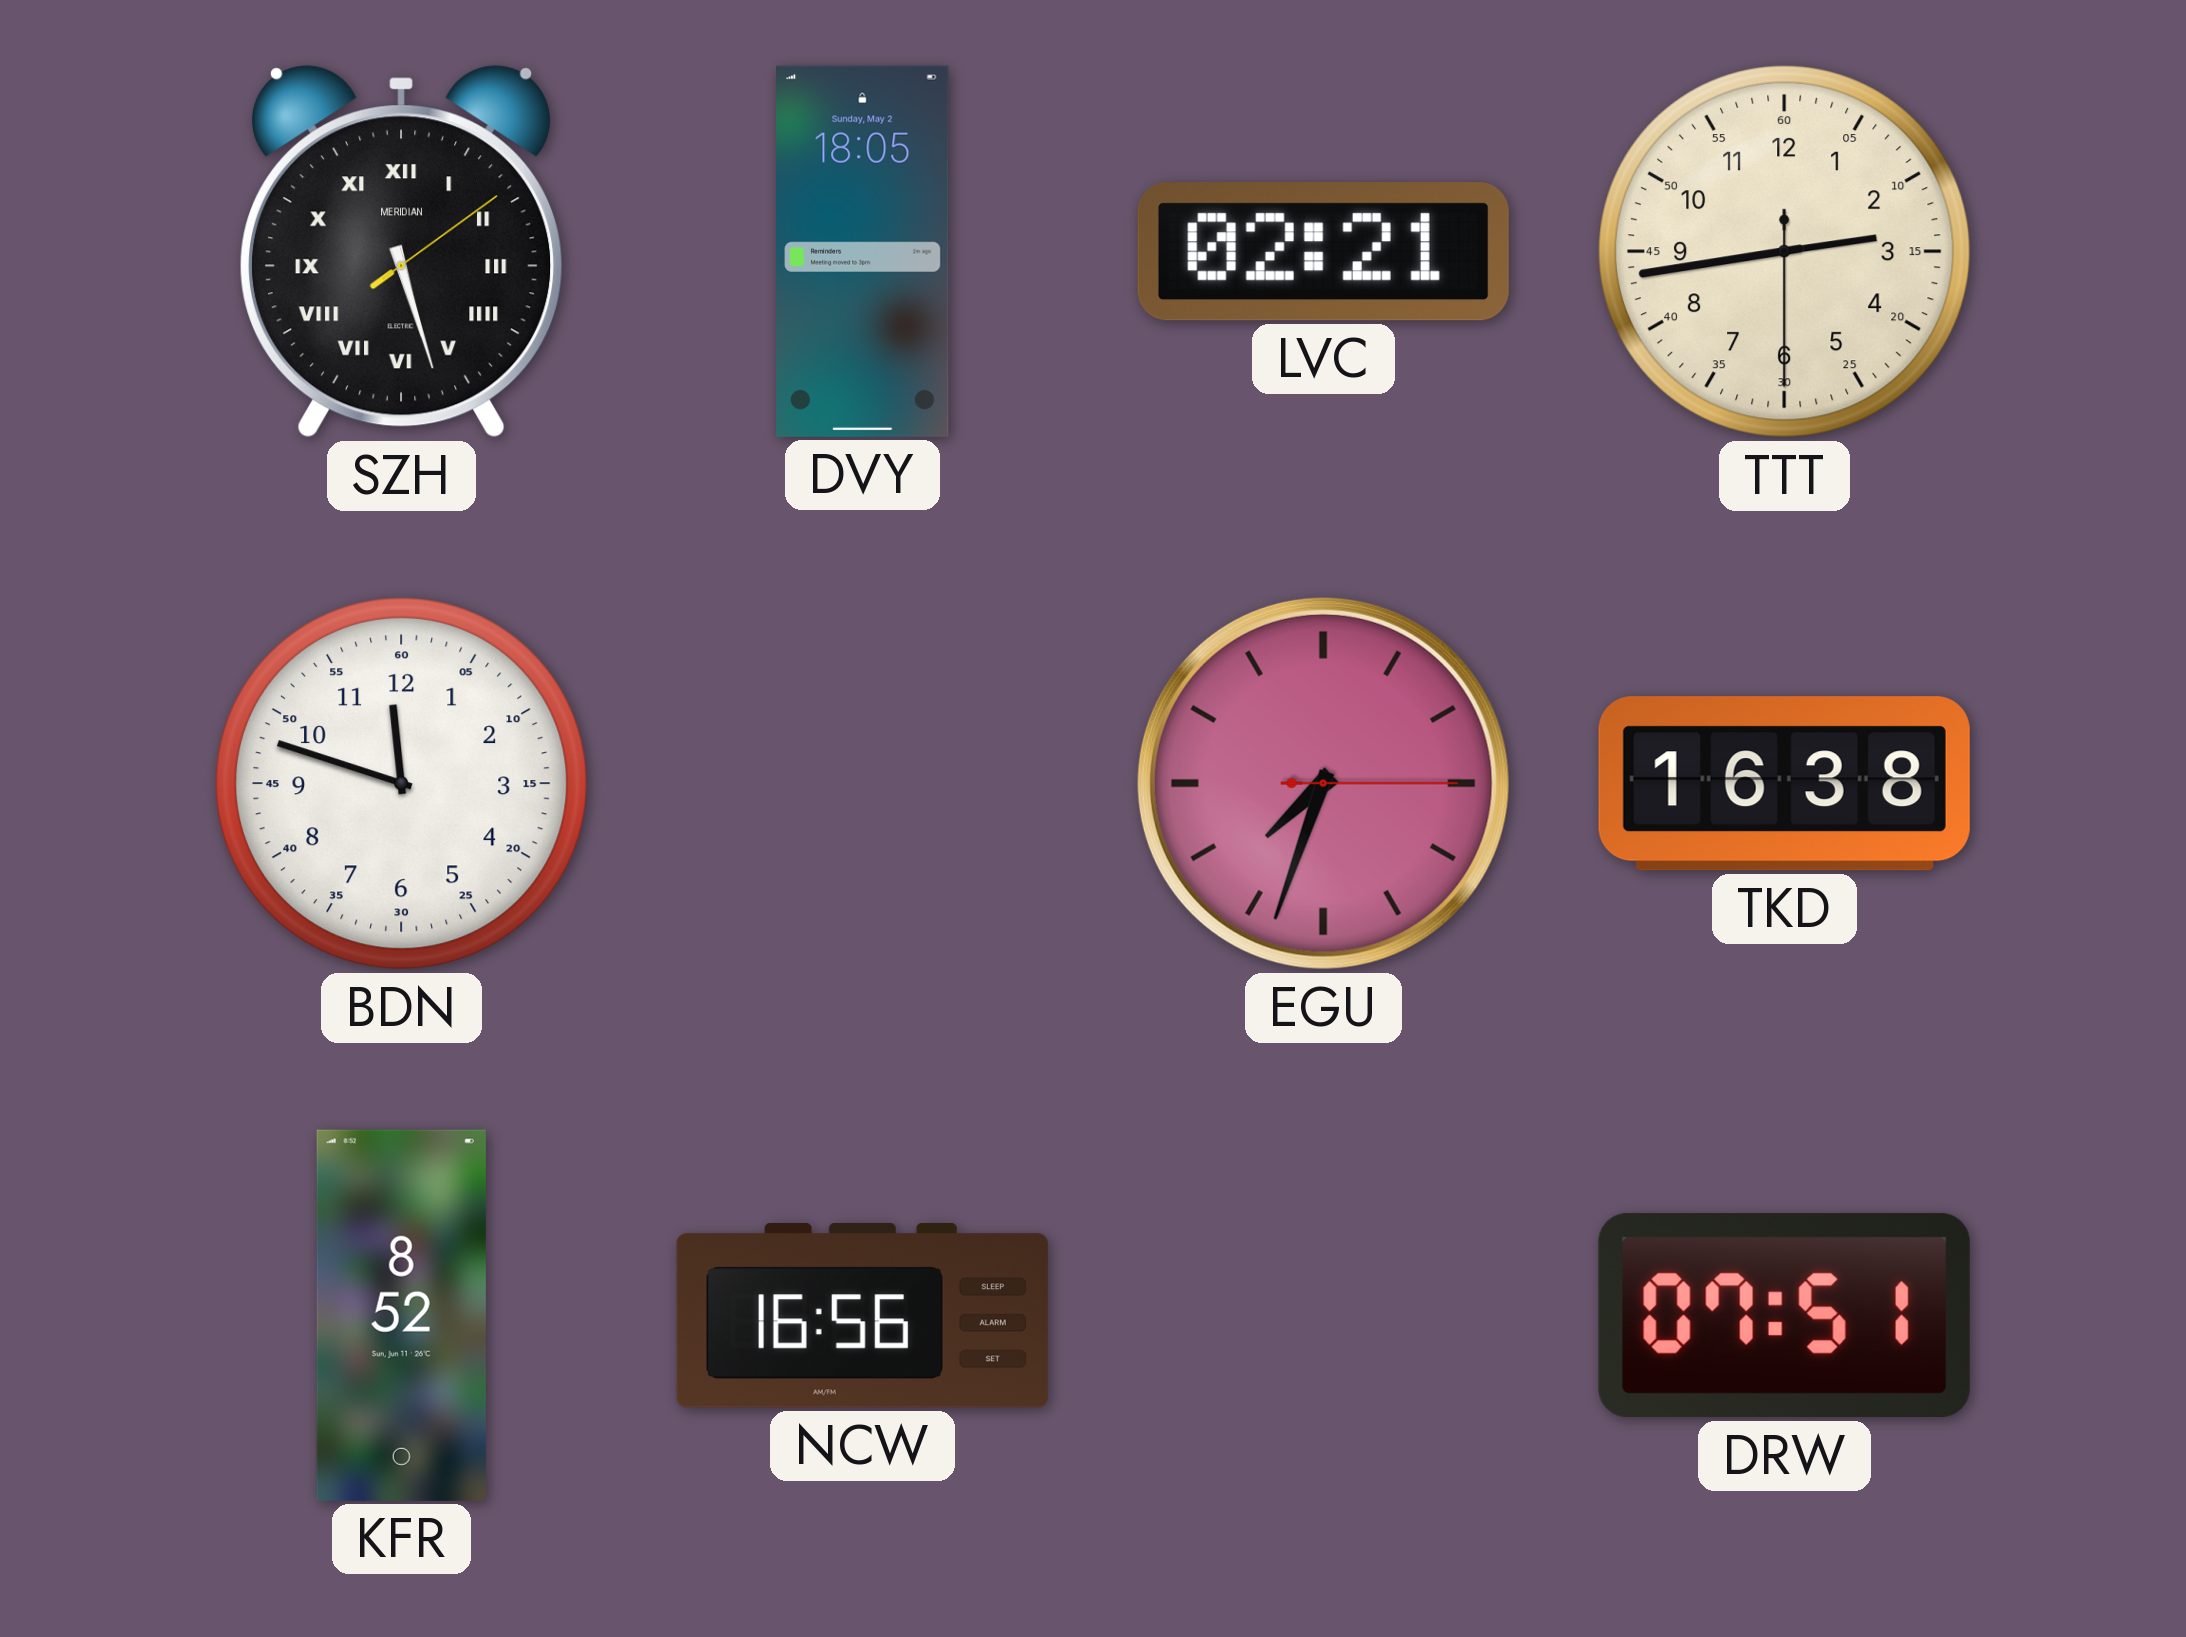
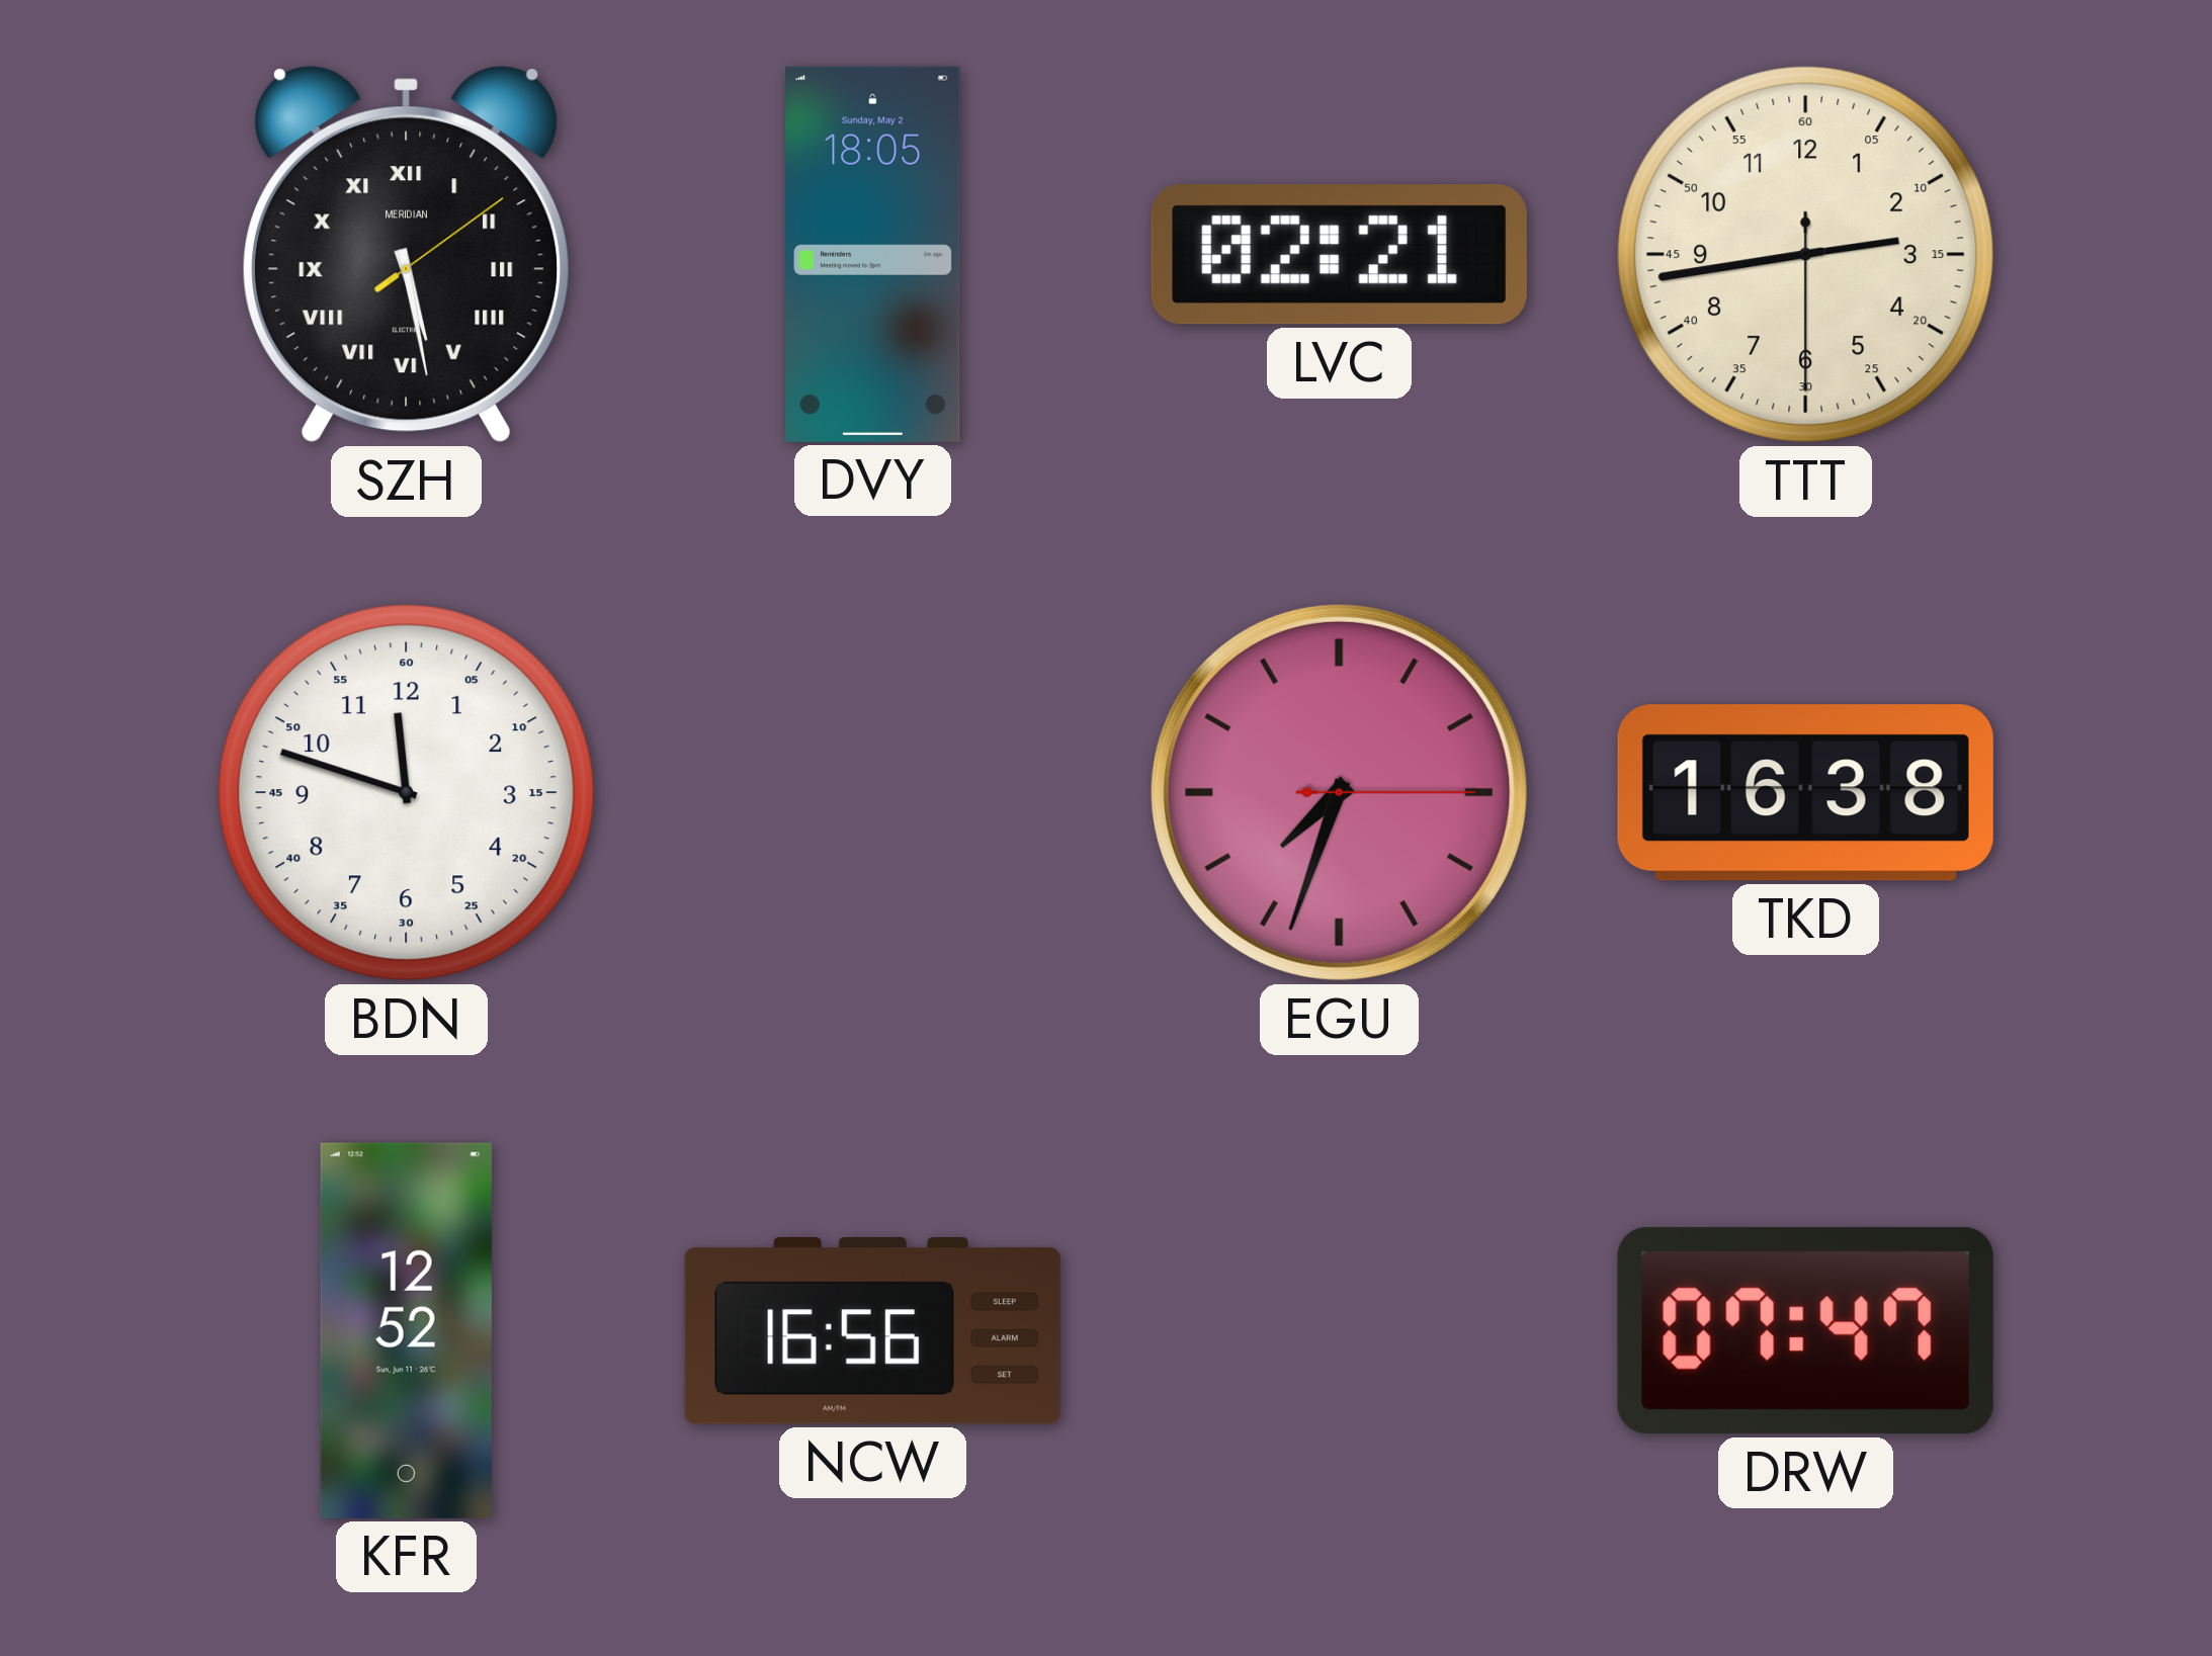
SZH: 5:27 -> 5:28 (407, 255)
KFR: 8:52 -> 12:52 (406, 1330)
DRW: 07:51 -> 07:47 (1805, 1331)
